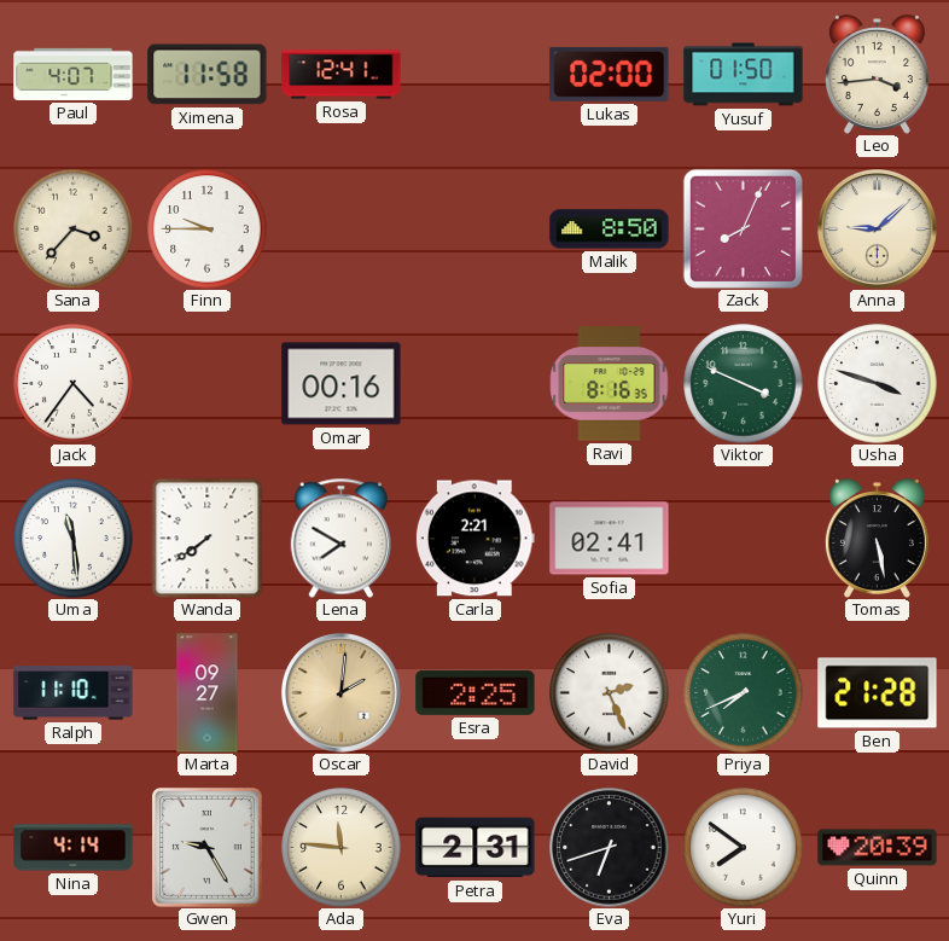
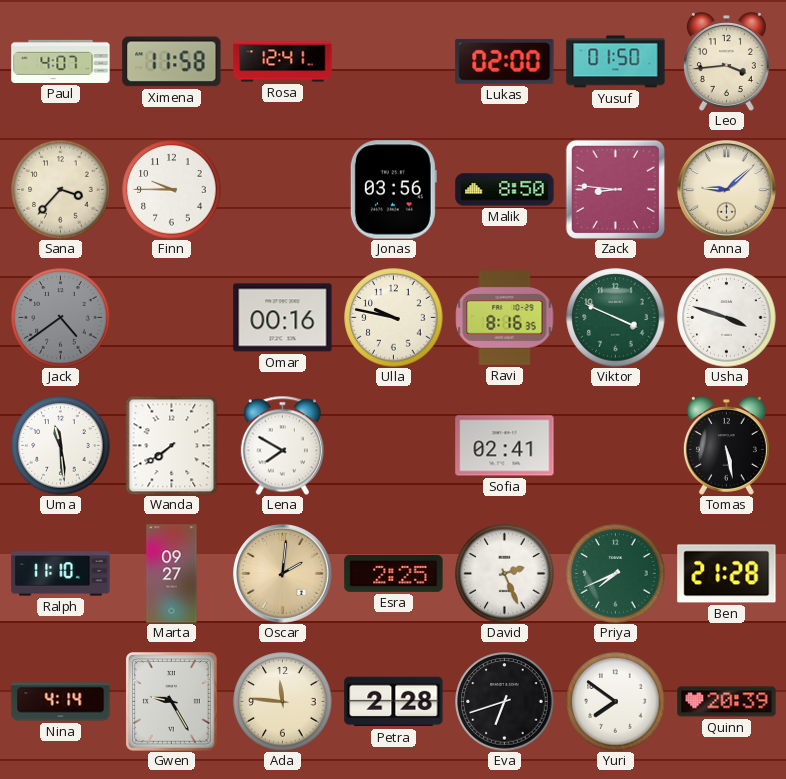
Jonas: none -> 03:56 (393, 190)
Zack: 8:04 -> 8:46 (615, 189)
Jack: 4:36 -> 4:39 (61, 318)
Jack dial: white -> grey (61, 318)
Ulla: none -> 9:47 (394, 318)
Carla: 2:21 -> none (474, 539)
Petra: 2:31 -> 2:28 (394, 702)
